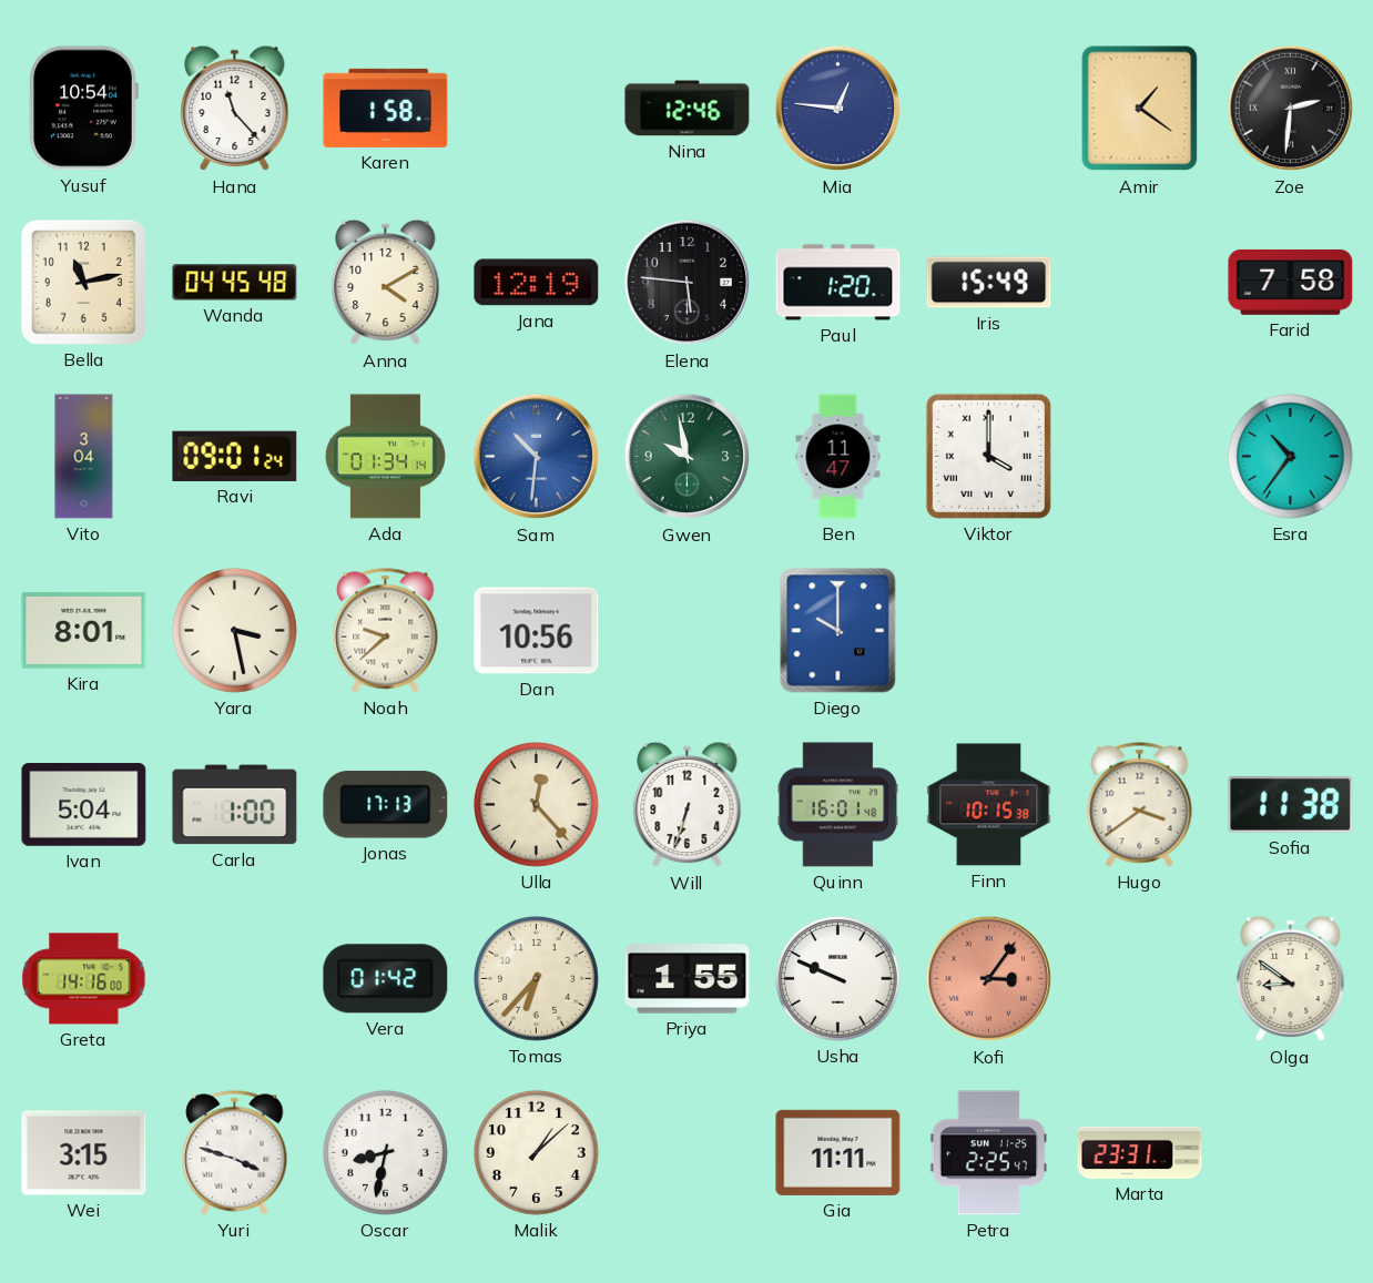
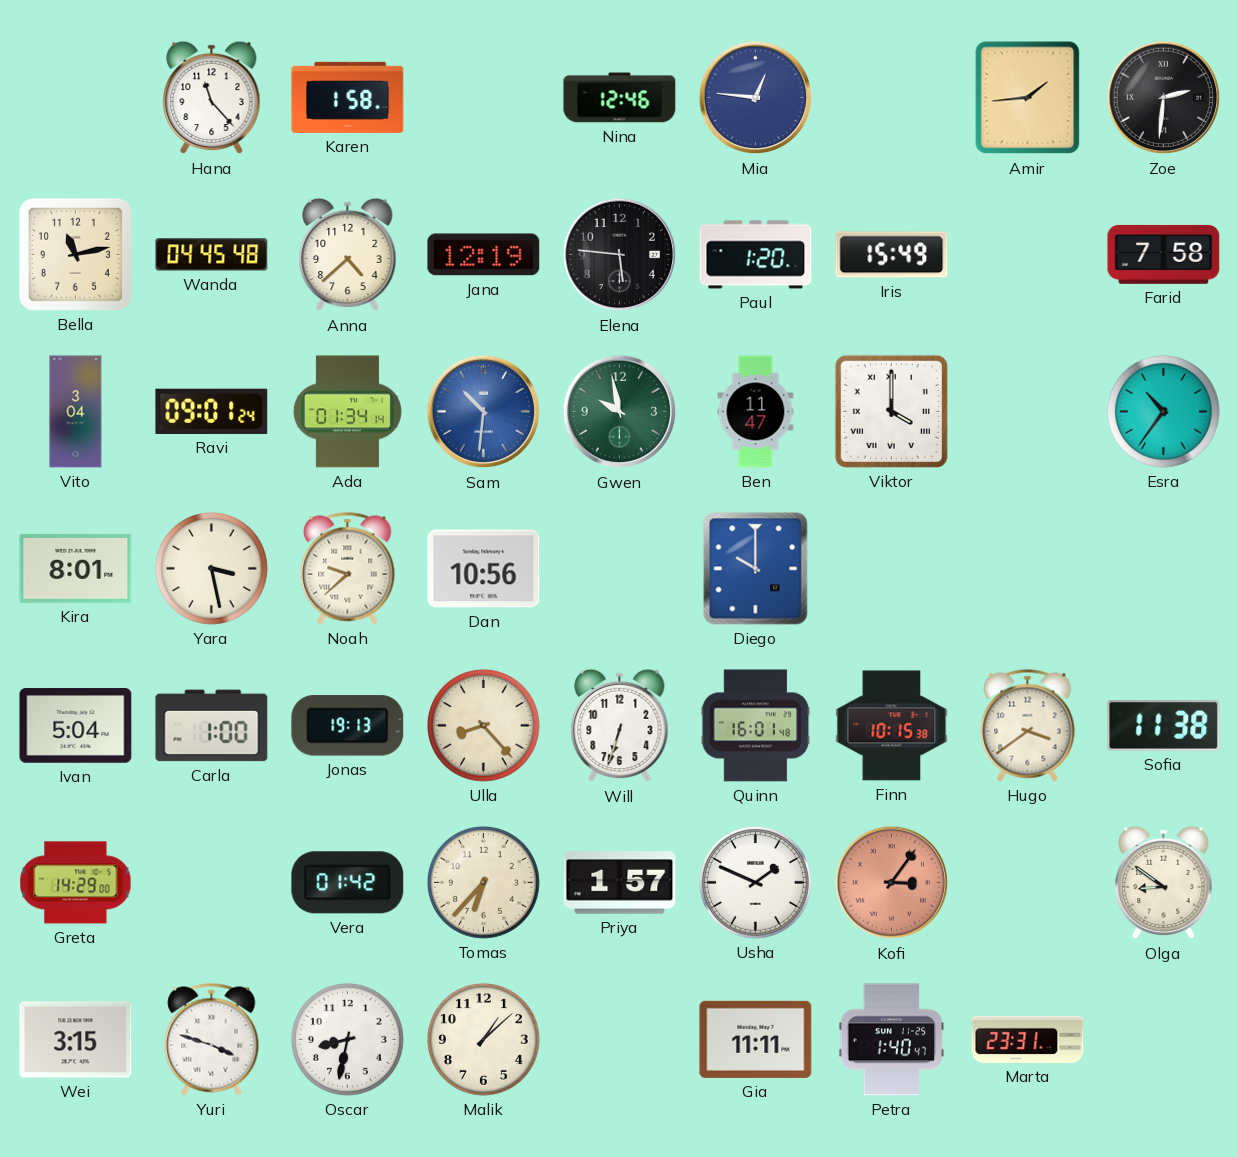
Yusuf: 10:54 -> none (83, 109)
Amir: 1:21 -> 1:44 (1028, 98)
Anna: 4:10 -> 4:38 (348, 255)
Jonas: 17:13 -> 19:13 (348, 726)
Ulla: 12:23 -> 8:23 (483, 725)
Greta: 14:16 -> 14:29 (76, 883)
Priya: 1:55 -> 1:57 (620, 883)
Usha: 9:49 -> 1:49 (755, 882)
Petra: 2:25 -> 1:40 (892, 1040)
